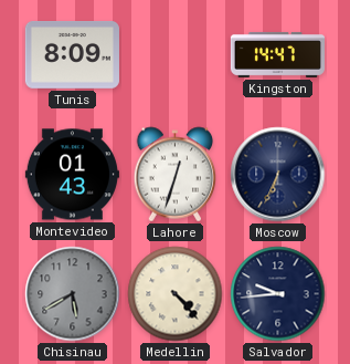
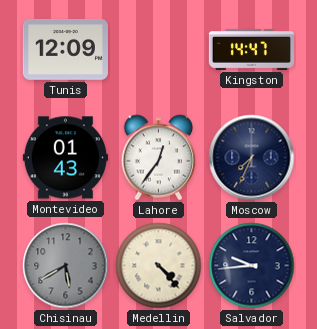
Tunis: 8:09 -> 12:09 (65, 50)
Lahore: 12:33 -> 12:36 (159, 158)
Moscow: 6:34 -> 7:34 (252, 158)
